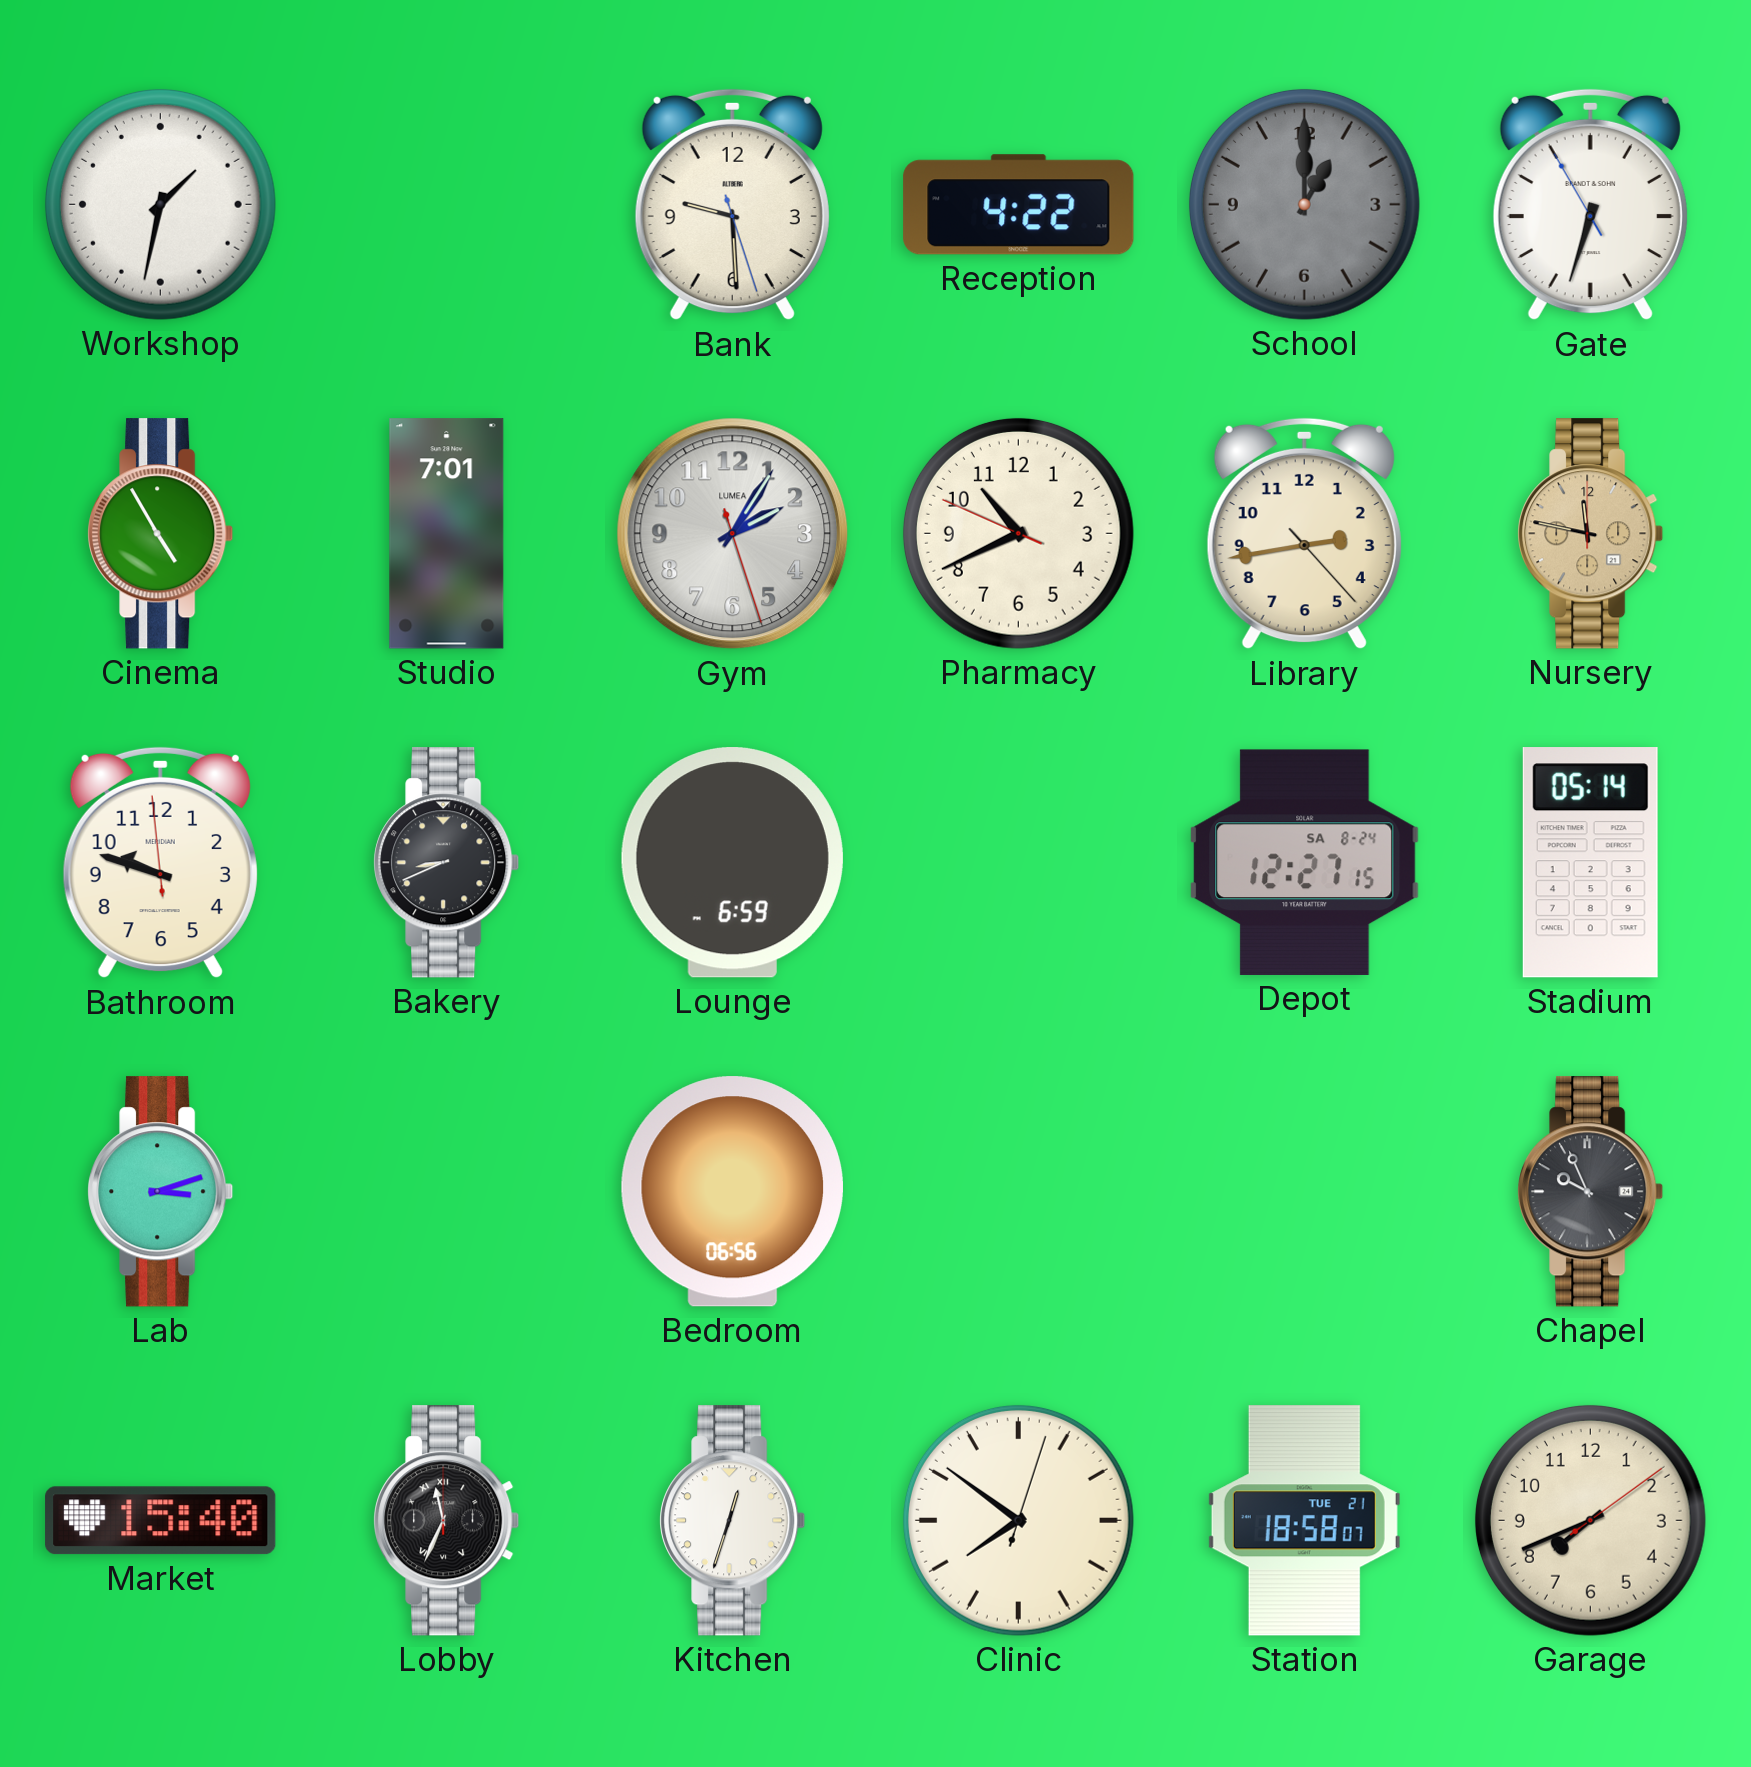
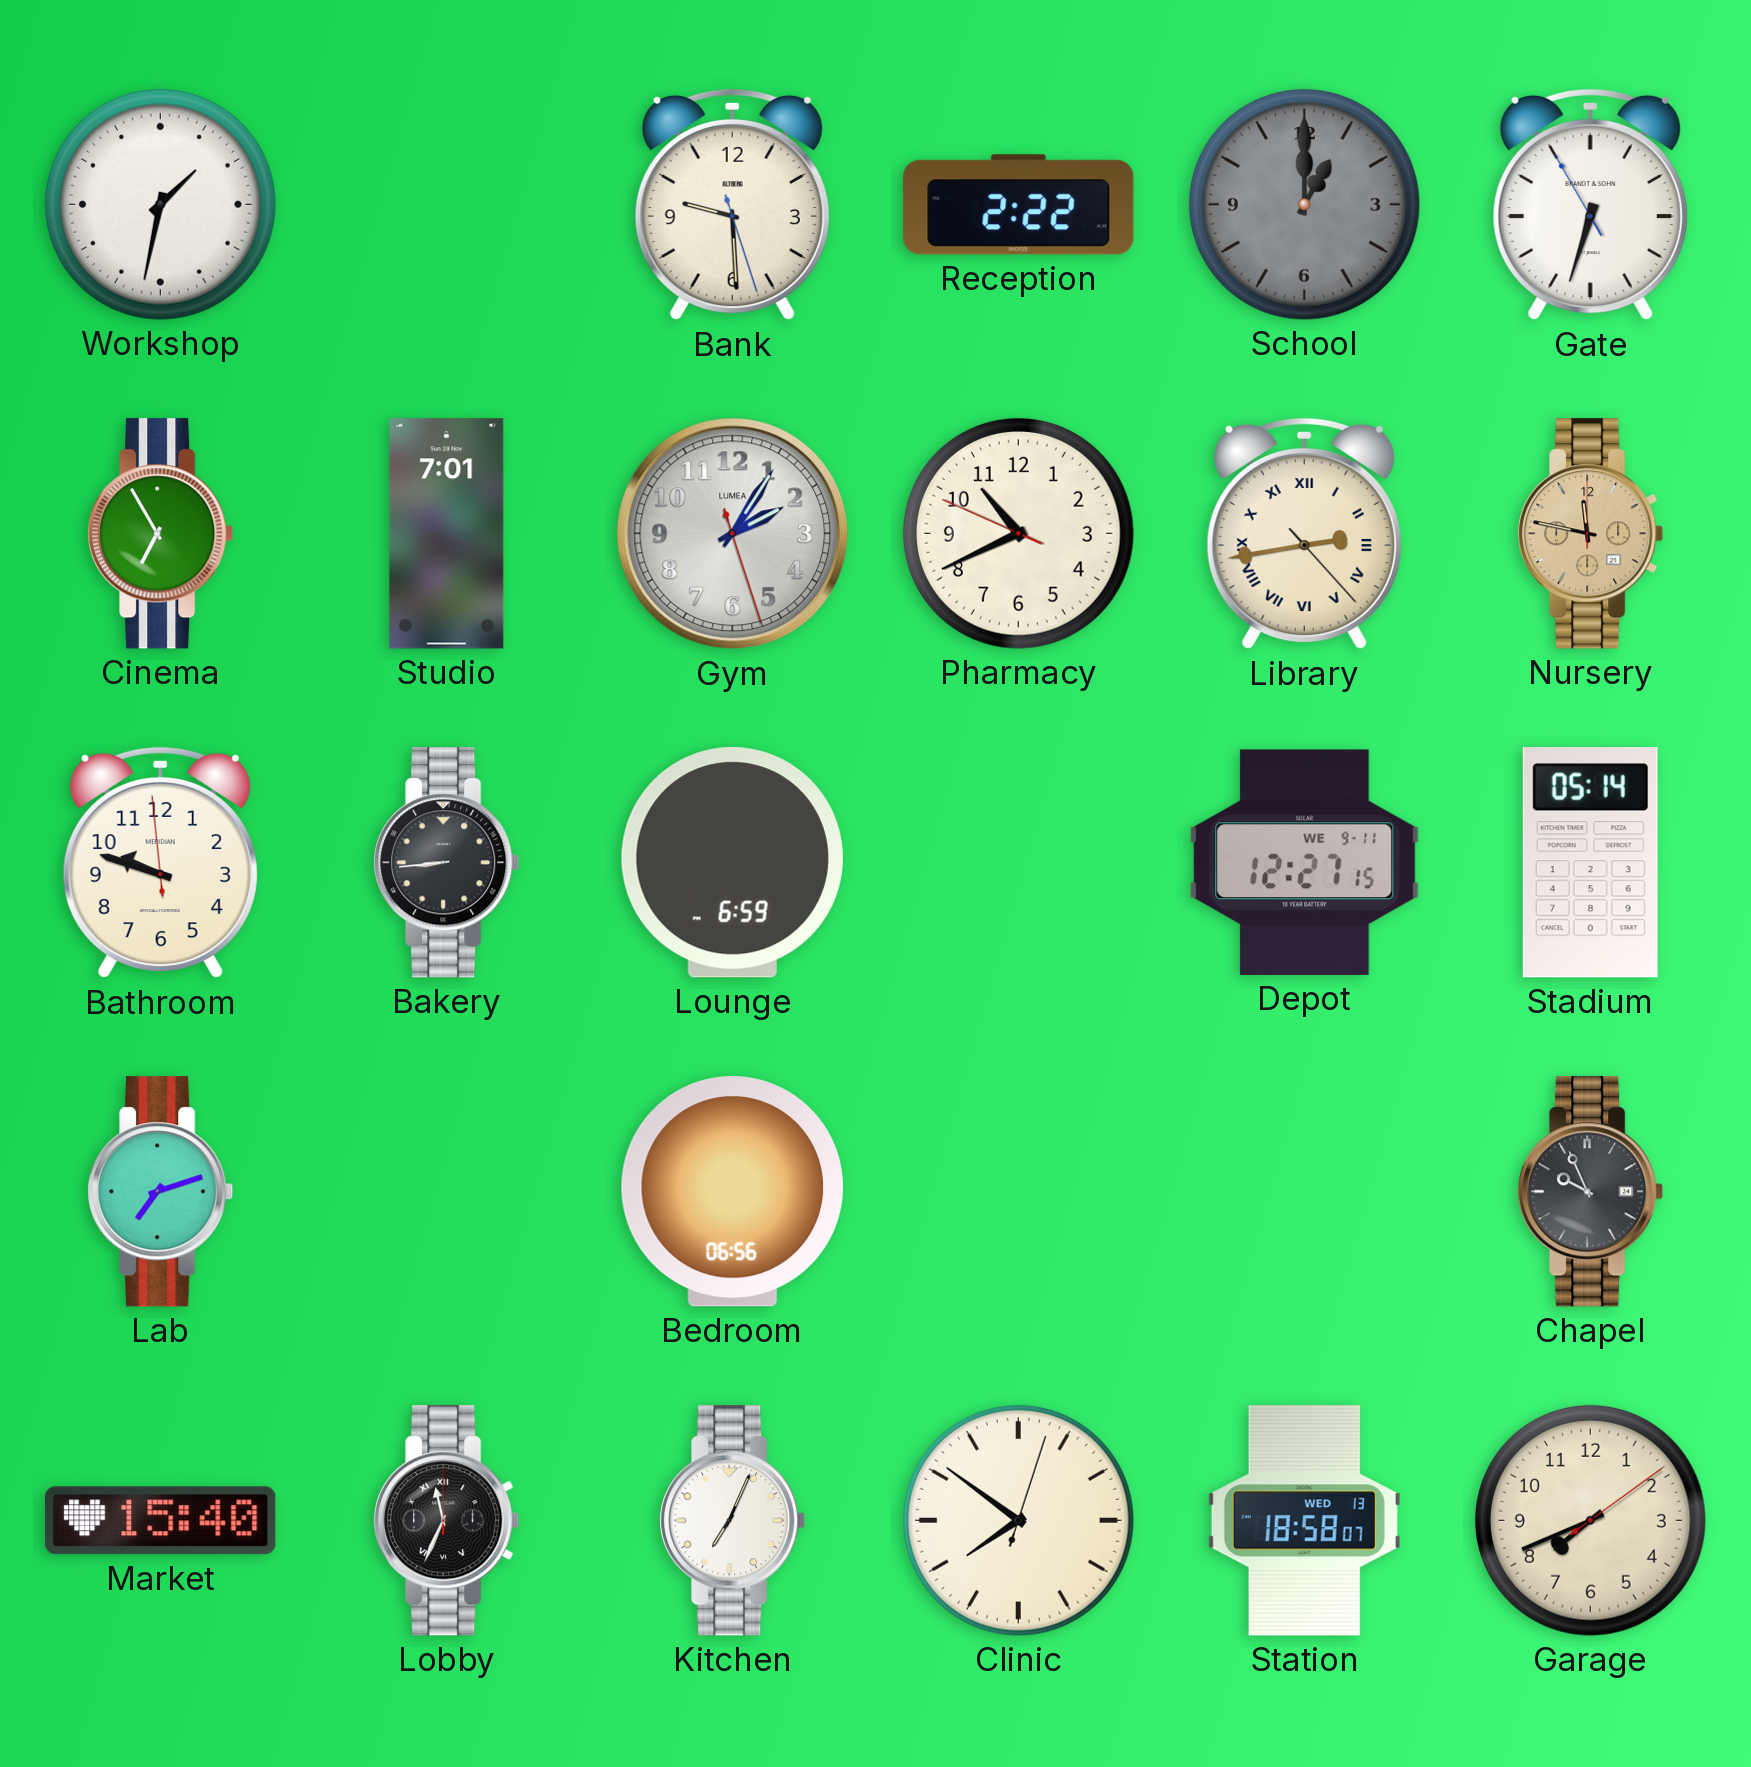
Reception: 4:22 -> 2:22 (1019, 205)
Cinema: 4:55 -> 6:55 (161, 534)
Library numerals: Arabic -> Roman (1304, 534)
Bakery: 8:41 -> 8:44 (447, 863)
Depot date: SA 8-24 -> WE 9-11 (1305, 862)
Lab: 3:12 -> 7:12 (161, 1192)
Kitchen: 12:33 -> 7:04 (733, 1521)
Station date: TUE 21 -> WED 13 (1304, 1521)
